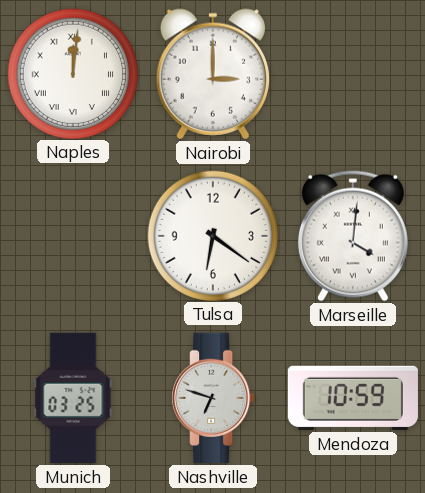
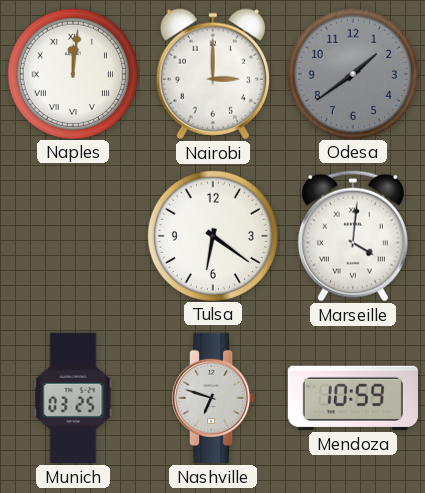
Odesa: none -> 1:39 (352, 73)
